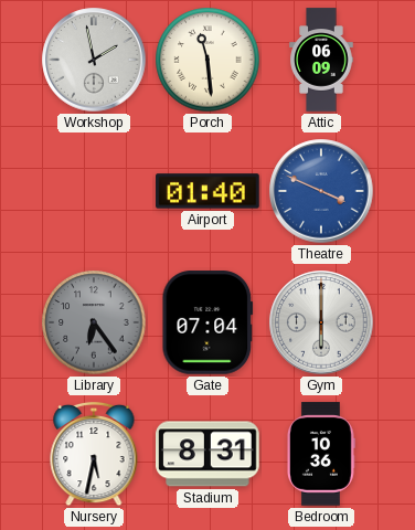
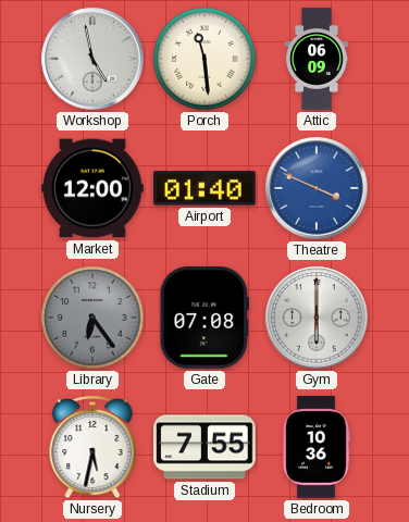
Workshop: 1:58 -> 4:58 (92, 59)
Market: none -> 12:00 (92, 188)
Gate: 07:04 -> 07:08 (205, 318)
Stadium: 8:31 -> 7:55 (205, 447)
